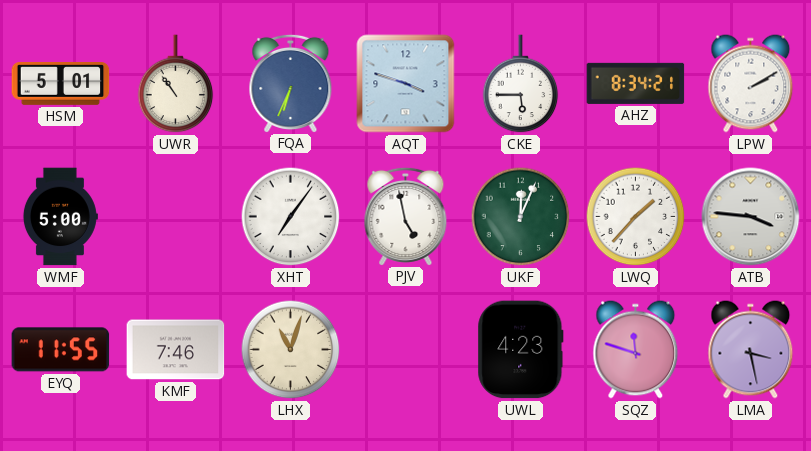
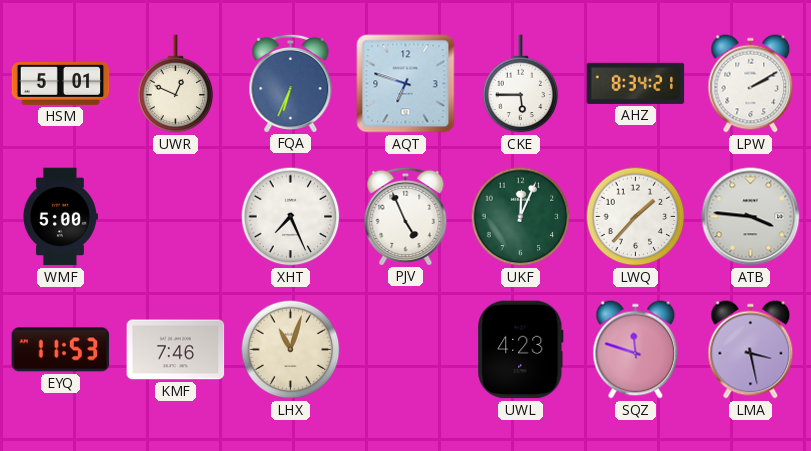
UWR: 10:54 -> 12:49 (176, 84)
AQT: 3:48 -> 6:48 (406, 84)
XHT: 7:06 -> 7:26 (291, 217)
PJV: 4:58 -> 4:56 (406, 216)
EYQ: 11:55 -> 11:53 (61, 350)
